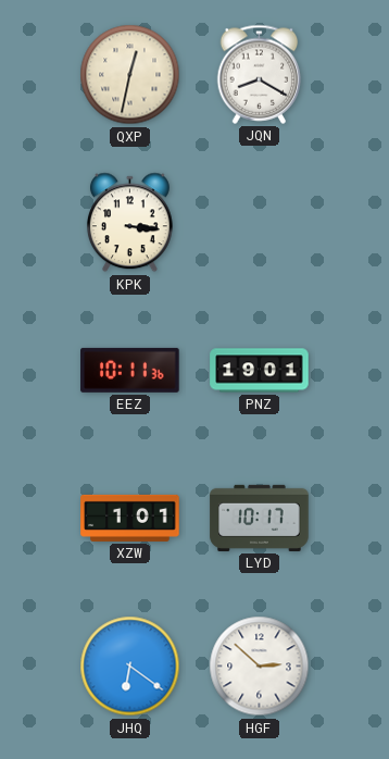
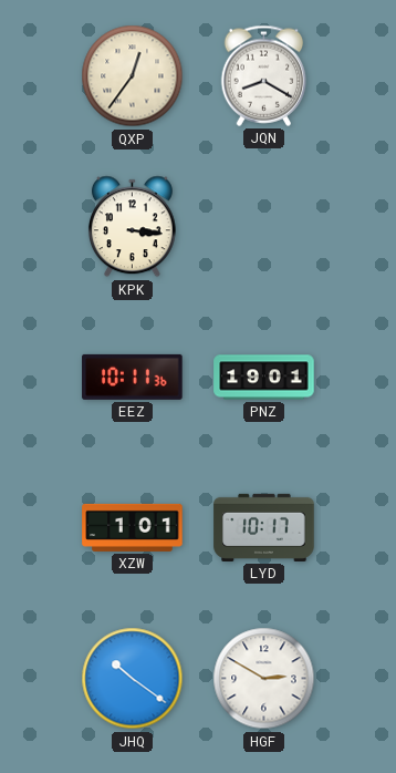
QXP: 12:32 -> 12:36 (133, 76)
JHQ: 6:21 -> 10:21 (133, 679)
HGF: 2:52 -> 2:50 (264, 679)
